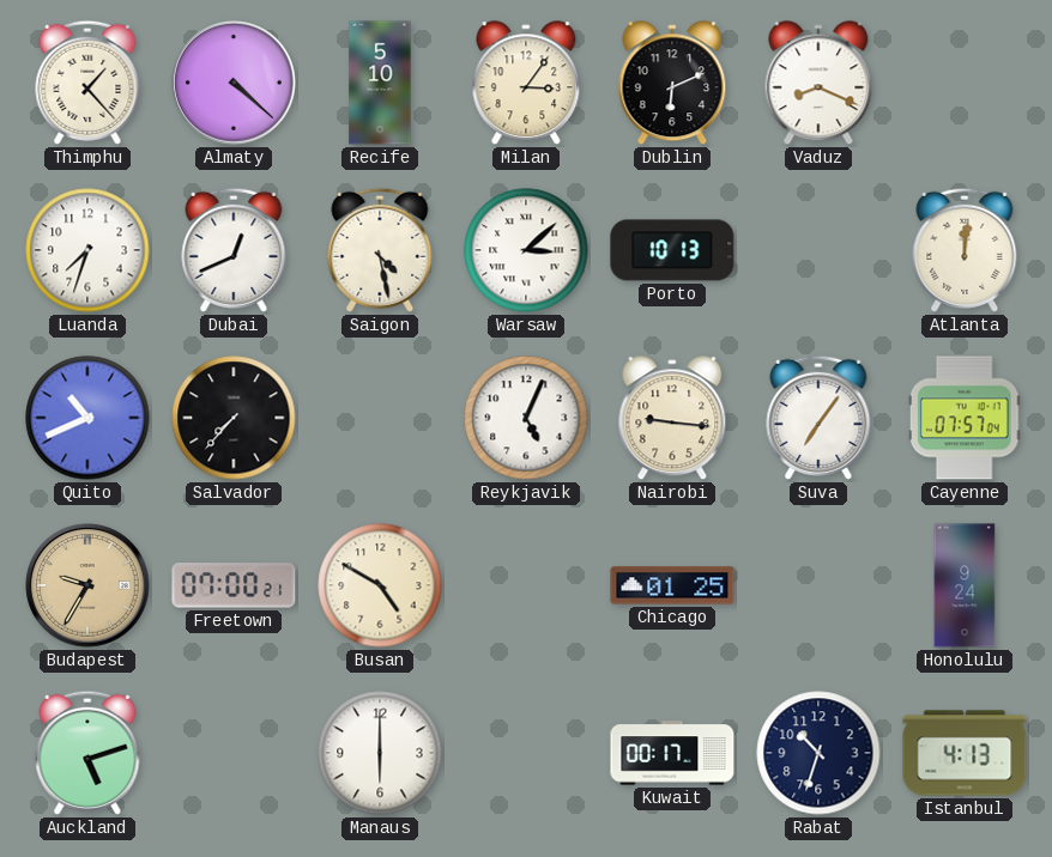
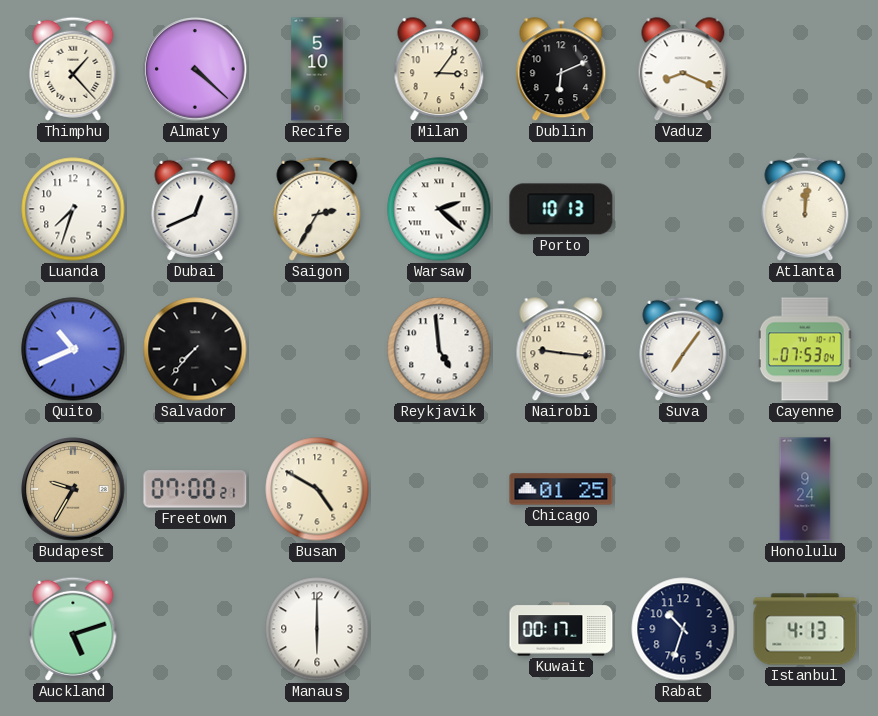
Saigon: 4:28 -> 2:35 (317, 209)
Warsaw: 3:08 -> 2:22 (439, 209)
Reykjavik: 5:04 -> 4:59 (439, 349)
Cayenne: 07:57 -> 07:53 (805, 349)
